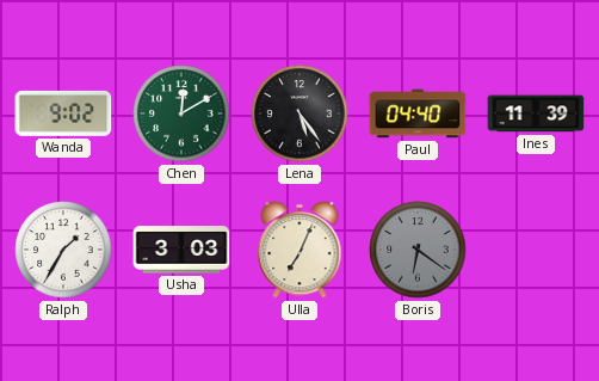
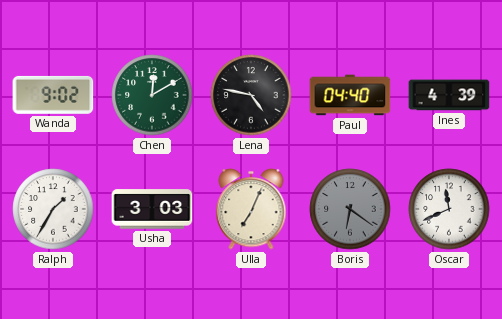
Lena: 5:24 -> 4:47 (251, 95)
Ines: 11:39 -> 4:39 (449, 95)
Oscar: none -> 11:41 (449, 209)
